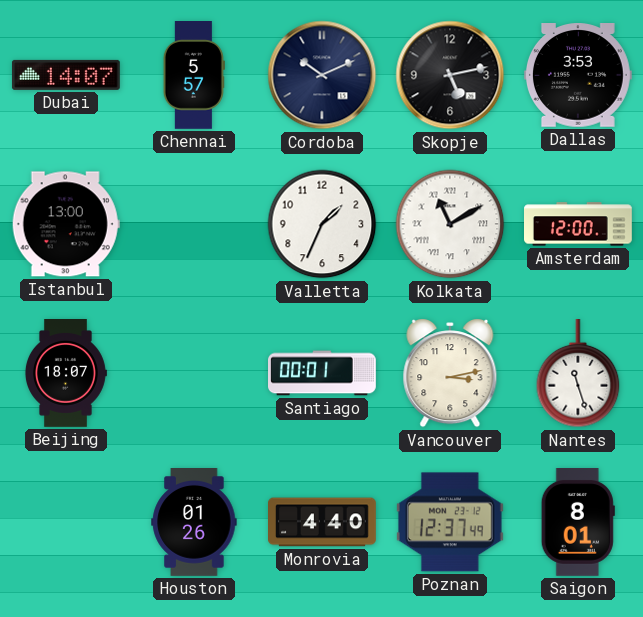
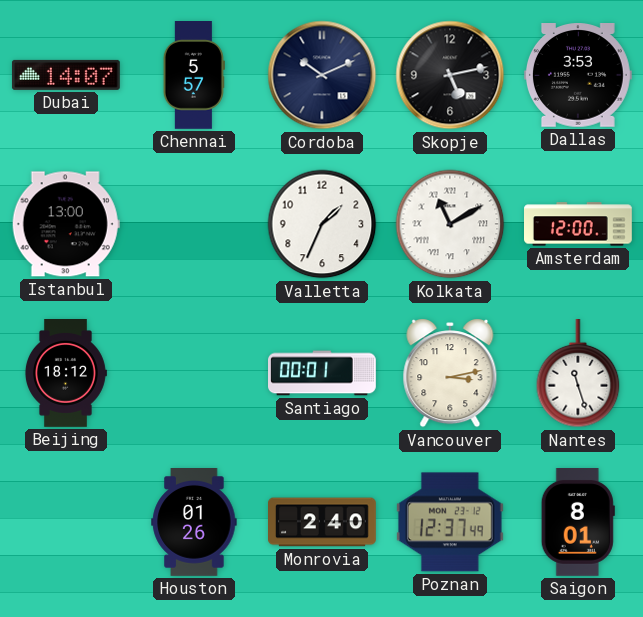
Beijing: 18:07 -> 18:12 (65, 374)
Monrovia: 4:40 -> 2:40 (323, 522)
